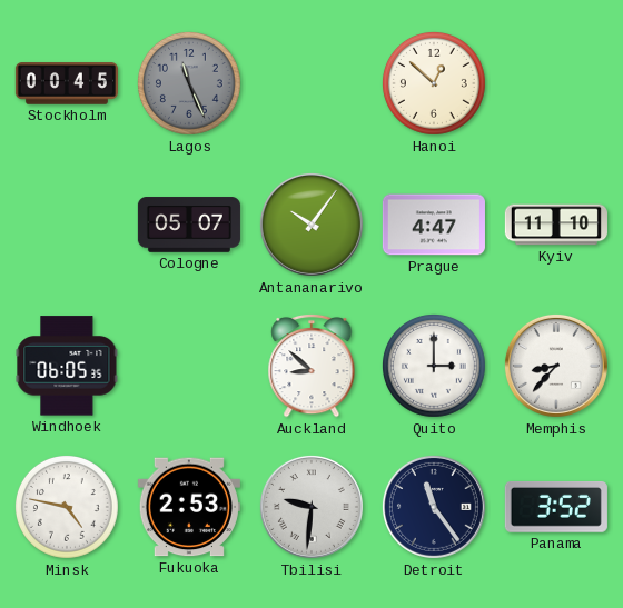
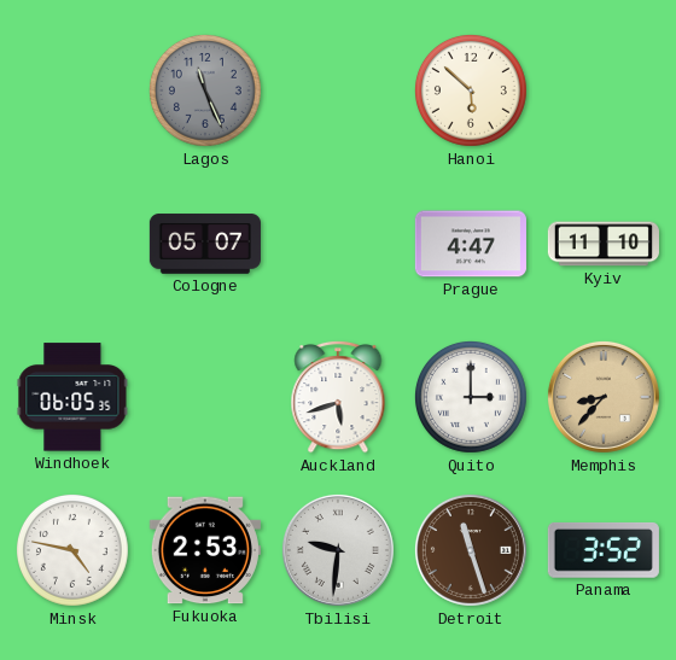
Stockholm: 00:45 -> none (67, 83)
Hanoi: 12:52 -> 5:52 (471, 90)
Antananarivo: 10:06 -> none (311, 225)
Auckland: 8:52 -> 5:42 (338, 397)
Memphis dial: white -> champagne (604, 397)
Detroit: 11:24 -> 11:27 (471, 550)
Detroit dial: navy -> brown (471, 550)
